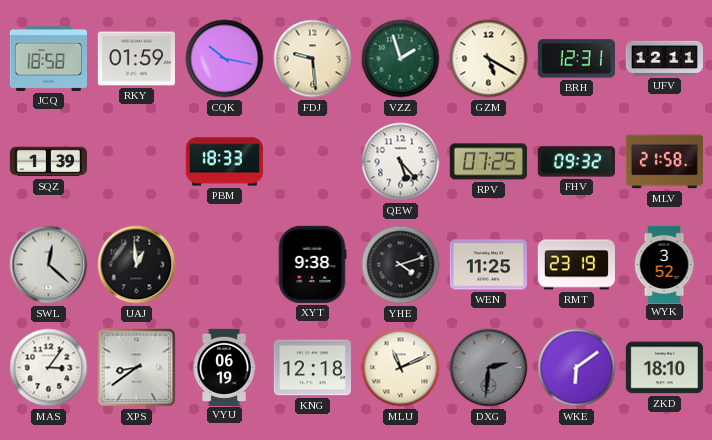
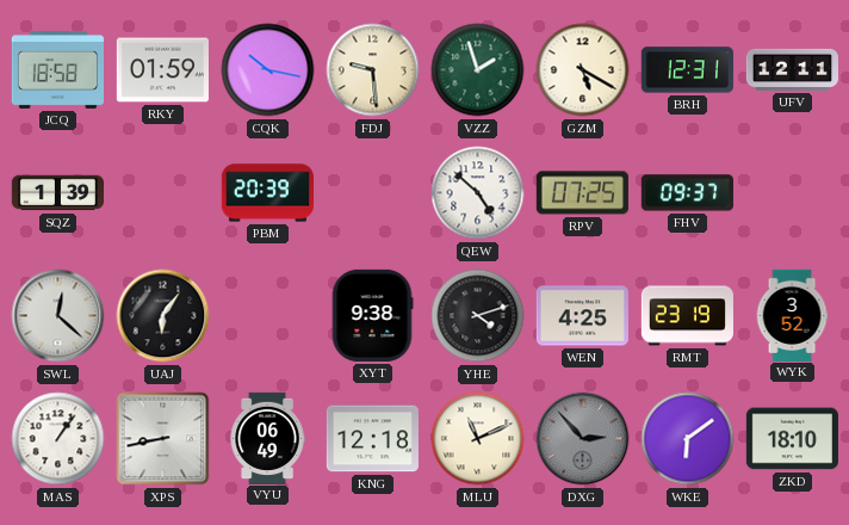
PBM: 18:33 -> 20:39 (267, 193)
QEW: 5:23 -> 4:52 (478, 193)
FHV: 09:32 -> 09:37 (687, 193)
MLV: 21:58 -> none (664, 162)
UAJ: 12:59 -> 6:06 (163, 316)
WEN: 11:25 -> 4:25 (582, 316)
MAS: 3:06 -> 1:06 (58, 439)
XPS: 8:39 -> 8:43 (163, 439)
VYU: 06:19 -> 06:49 (267, 438)
DXG: 2:31 -> 2:53 (583, 439)
